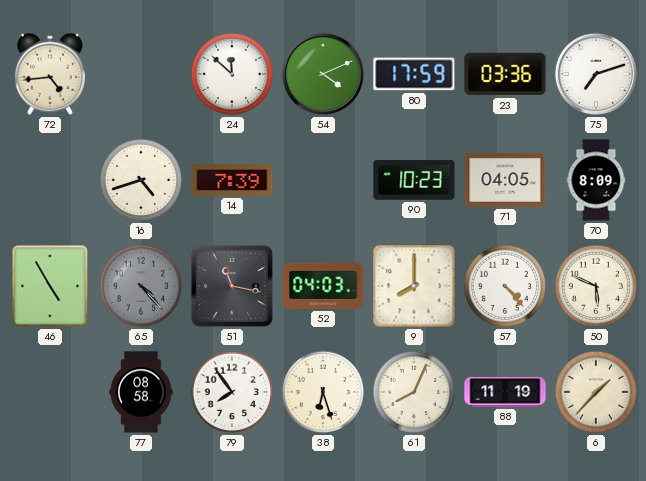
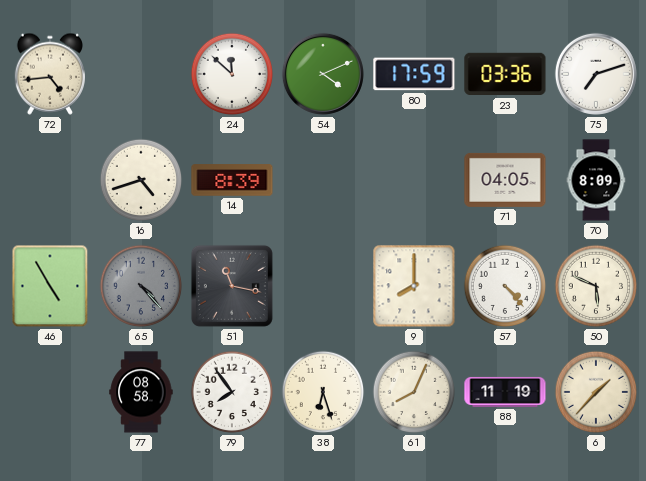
14: 7:39 -> 8:39 (232, 180)
90: 10:23 -> none (414, 180)
52: 04:03 -> none (323, 286)
